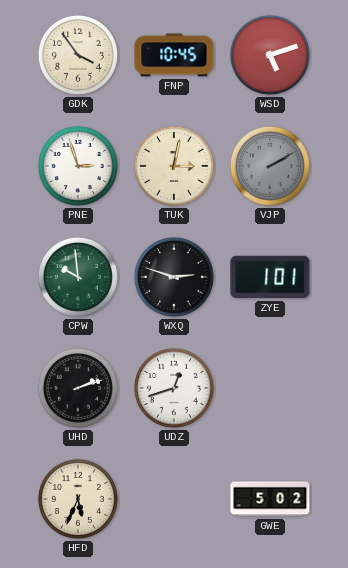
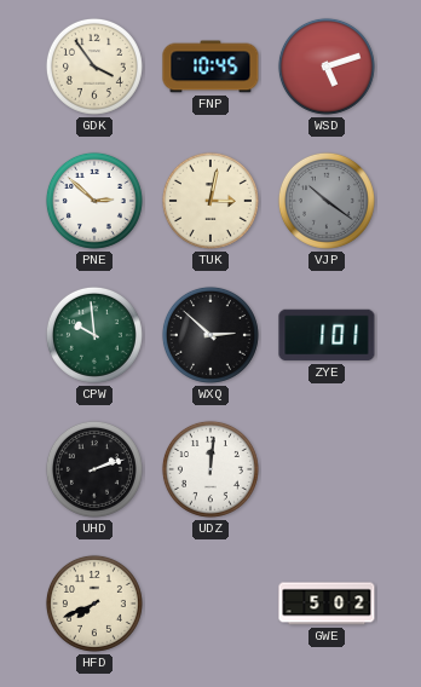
PNE: 2:57 -> 2:52 (94, 201)
VJP: 2:10 -> 10:21 (327, 201)
WXQ: 2:48 -> 2:52 (211, 335)
UDZ: 12:42 -> 12:01 (211, 469)
HFD: 5:34 -> 7:41 (94, 604)
